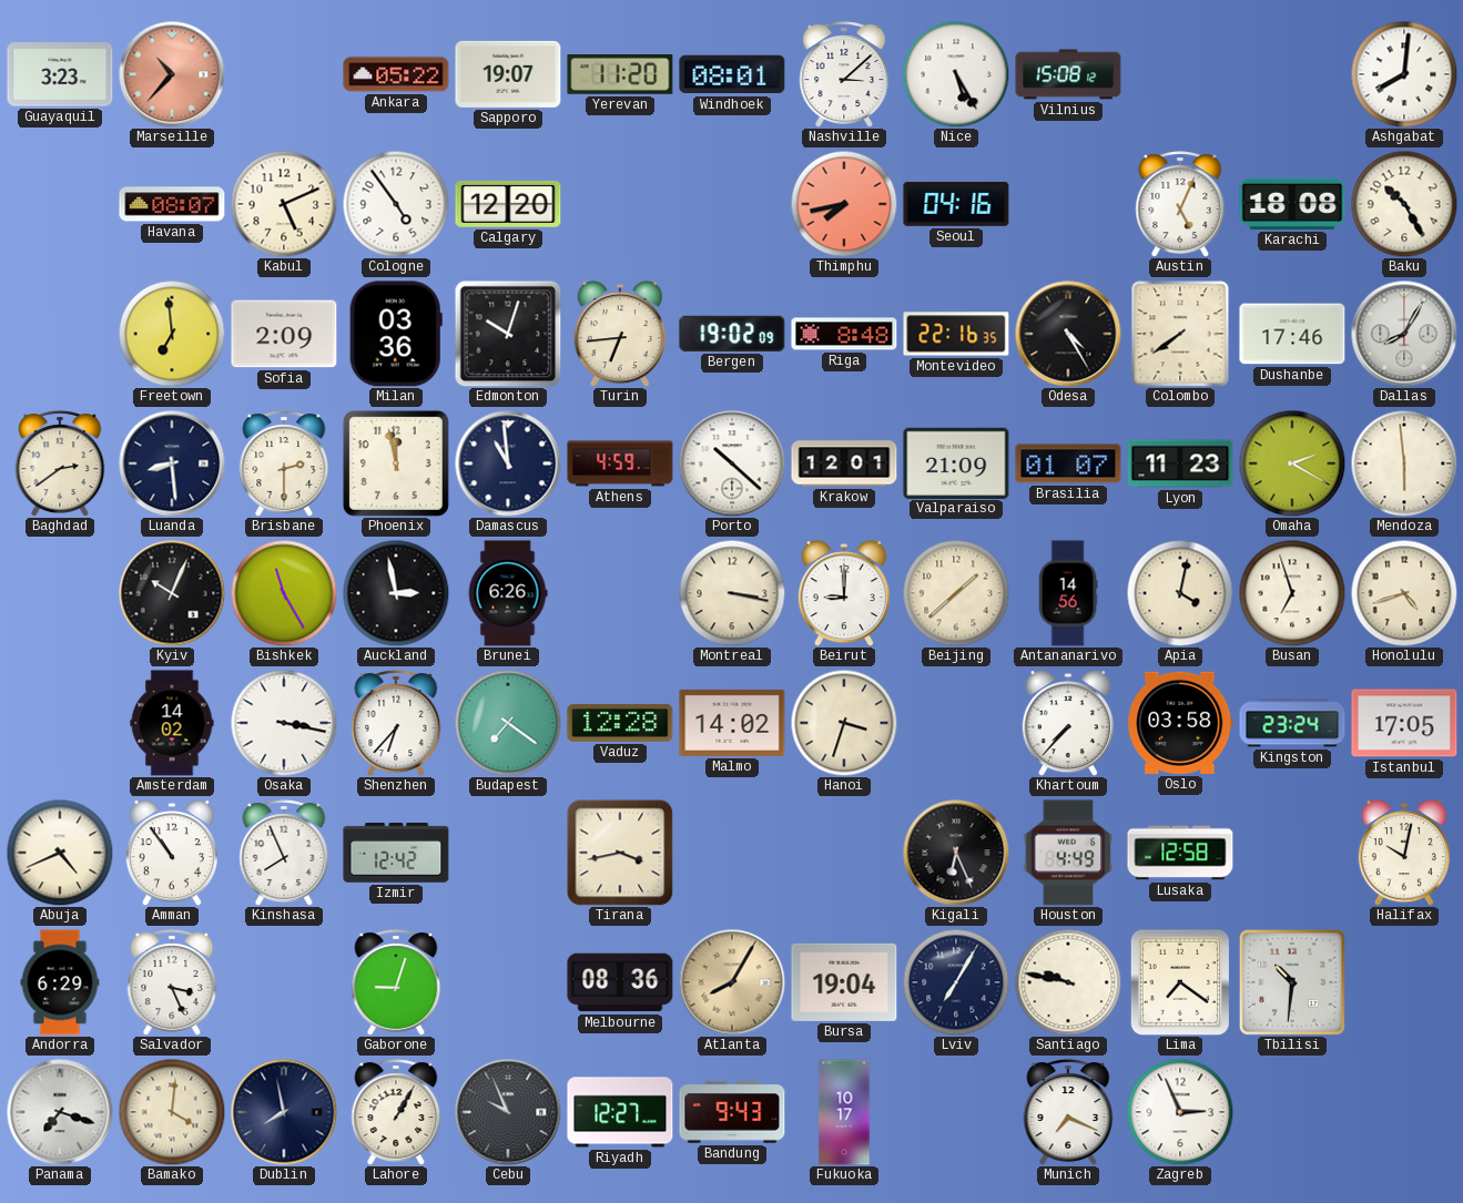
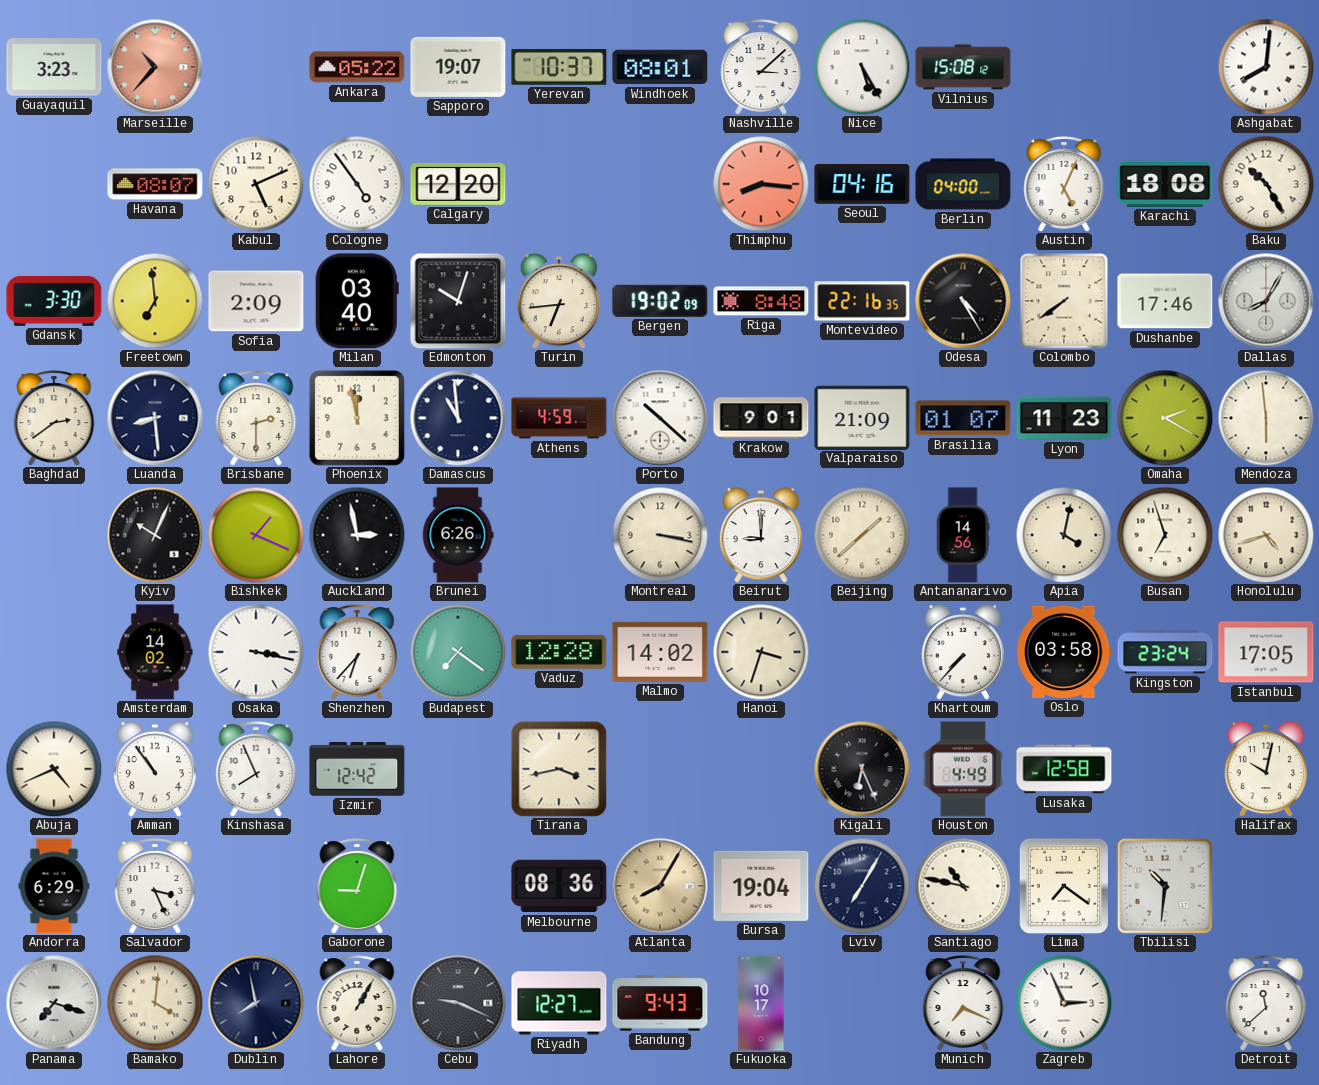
Yerevan: 11:20 -> 10:37 (559, 67)
Thimphu: 7:43 -> 8:16 (761, 184)
Berlin: none -> 04:00 (963, 184)
Gdansk: none -> 3:30 (54, 301)
Milan: 03:36 -> 03:40 (357, 301)
Krakow: 12:01 -> 9:01 (761, 418)
Bishkek: 11:25 -> 1:19 (256, 535)
Santiago: 9:47 -> 10:47 (963, 886)
Cebu: 9:56 -> 9:19 (458, 1003)
Detroit: none -> 11:38 (1266, 1003)
